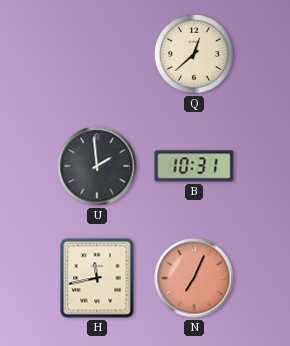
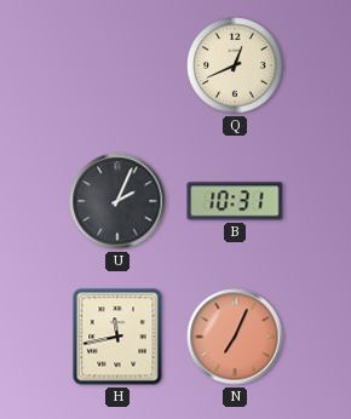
Q: 12:38 -> 12:41 (235, 65)
U: 1:59 -> 2:04 (117, 201)
